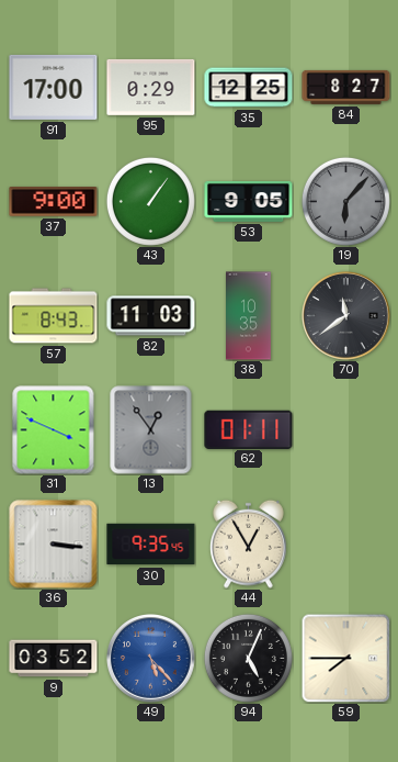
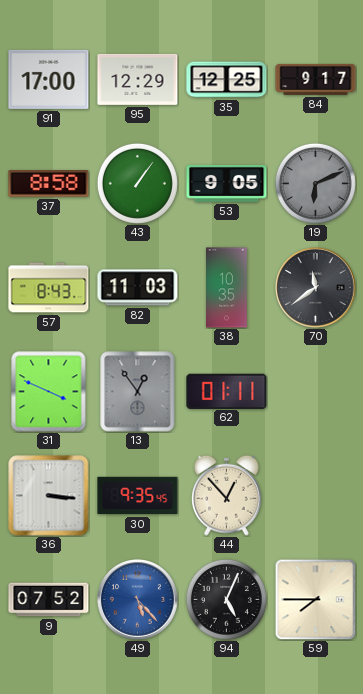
95: 0:29 -> 12:29 (138, 79)
84: 8:27 -> 9:17 (316, 79)
37: 9:00 -> 8:58 (49, 184)
19: 6:07 -> 6:11 (315, 183)
44: 12:55 -> 12:53 (226, 495)
9: 03:52 -> 07:52 (49, 600)
